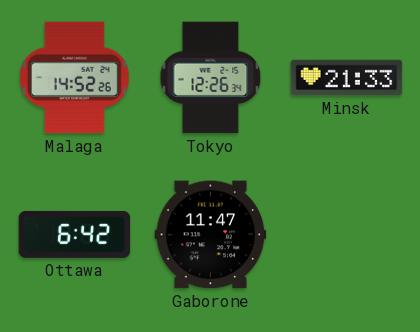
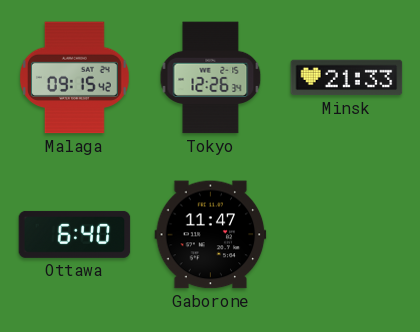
Malaga: 14:52 -> 09:15 (74, 78)
Ottawa: 6:42 -> 6:40 (75, 234)
